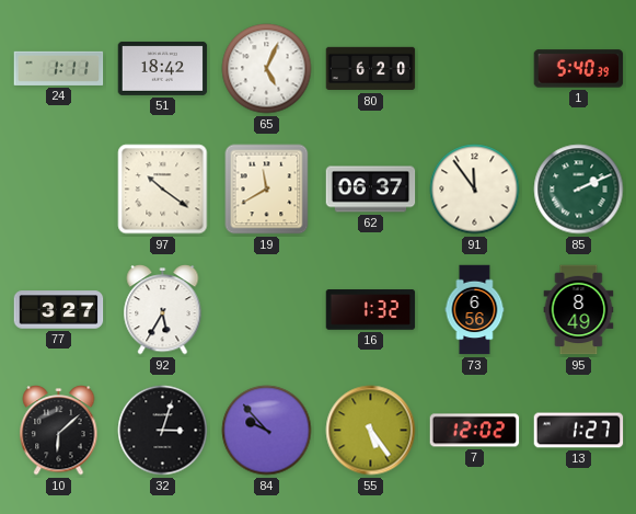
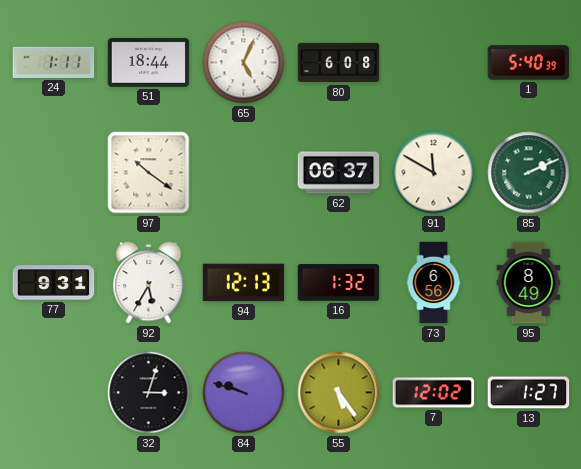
51: 18:42 -> 18:44 (149, 62)
80: 6:20 -> 6:08 (339, 63)
19: 11:40 -> none (267, 190)
91: 11:54 -> 11:50 (434, 173)
77: 3:27 -> 9:31 (54, 283)
94: none -> 12:13 (244, 283)
10: 6:08 -> none (59, 431)
84: 9:53 -> 9:48 (244, 393)
